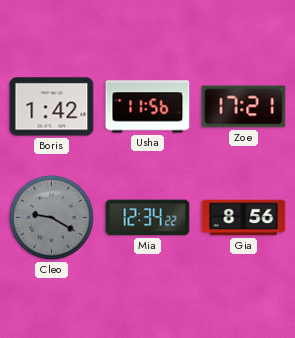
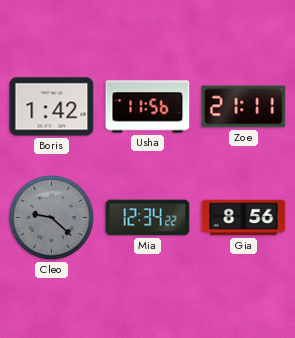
Zoe: 17:21 -> 21:11 (244, 107)
Cleo: 9:20 -> 9:22 (51, 217)
